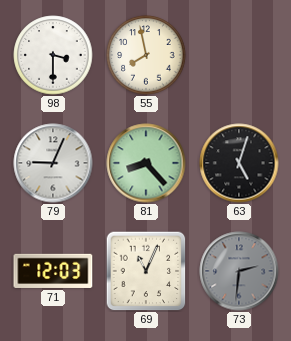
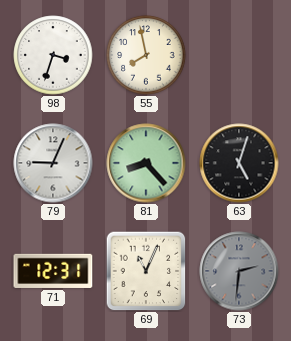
98: 3:30 -> 3:33 (53, 55)
71: 12:03 -> 12:31 (53, 271)
